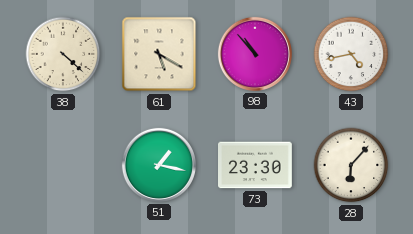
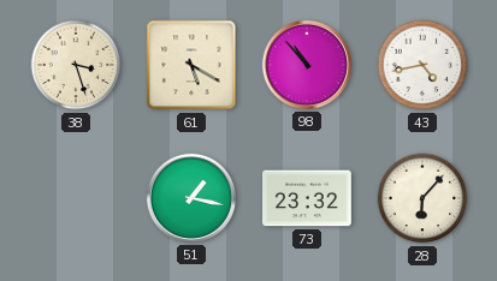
38: 4:22 -> 3:27 (76, 65)
73: 23:30 -> 23:32 (308, 198)
